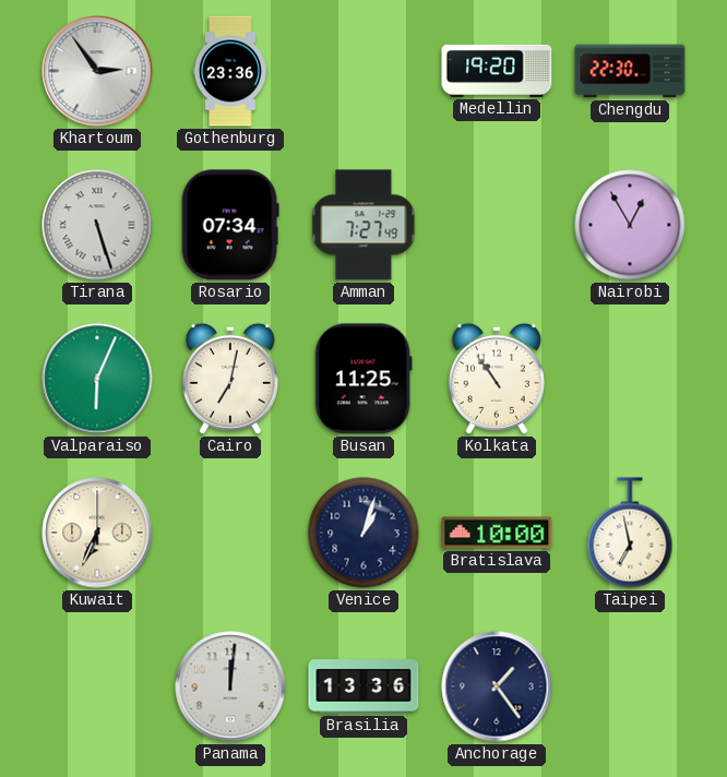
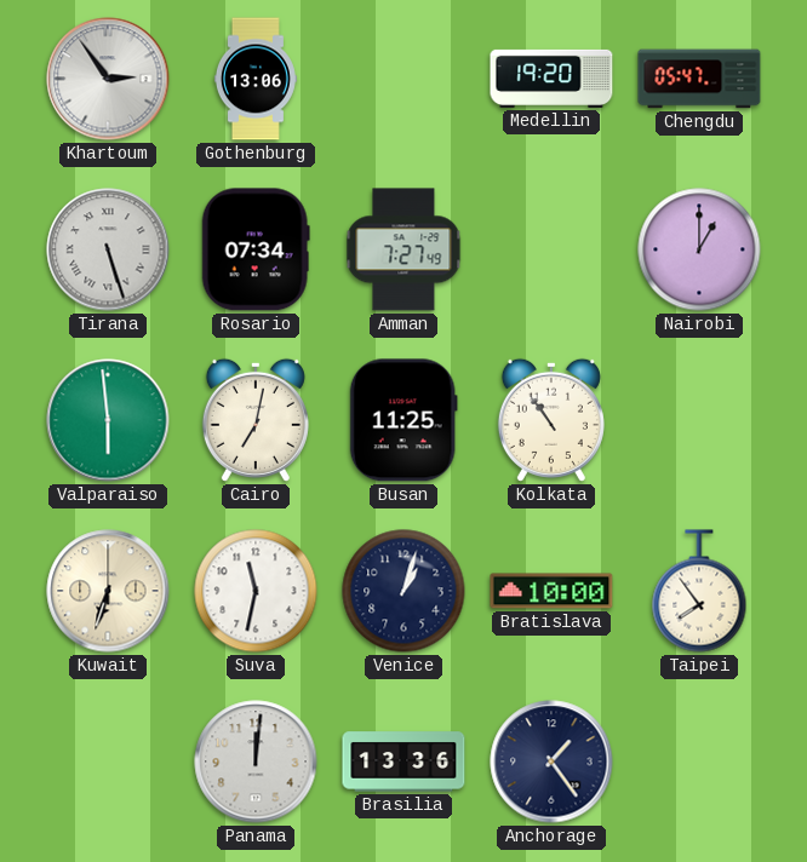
Gothenburg: 23:36 -> 13:06 (256, 79)
Chengdu: 22:30 -> 05:47 (699, 79)
Nairobi: 12:55 -> 1:00 (699, 249)
Valparaiso: 6:04 -> 5:59 (108, 420)
Kuwait: 6:34 -> 6:33 (108, 591)
Suva: none -> 11:32 (256, 591)
Taipei: 6:58 -> 7:54 (699, 591)
